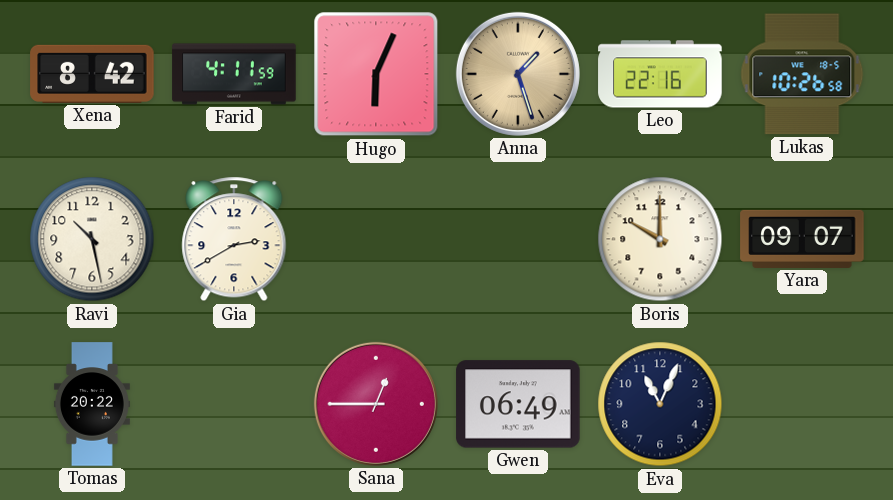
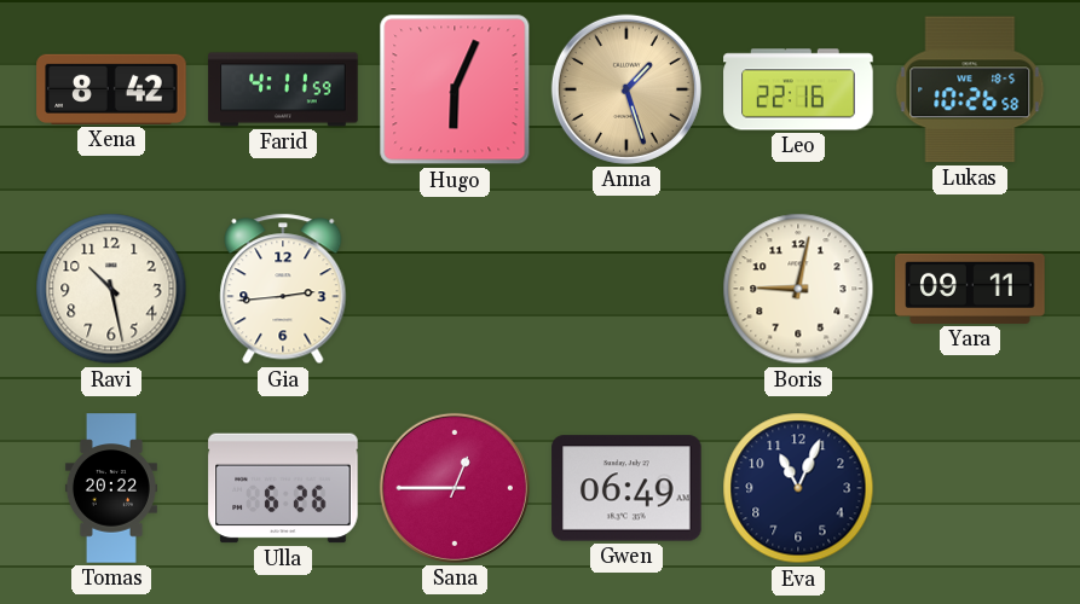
Gia: 2:40 -> 2:44 (283, 289)
Boris: 10:00 -> 9:02 (798, 289)
Yara: 09:07 -> 09:11 (970, 289)
Ulla: none -> 6:26 (283, 488)
